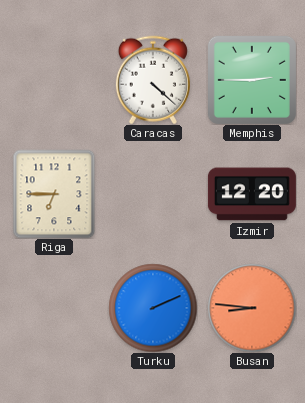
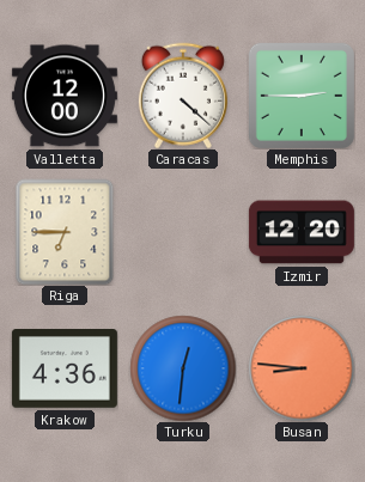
Valletta: none -> 12:00 (65, 96)
Krakow: none -> 4:36 (65, 370)
Turku: 2:11 -> 12:31 (183, 368)
